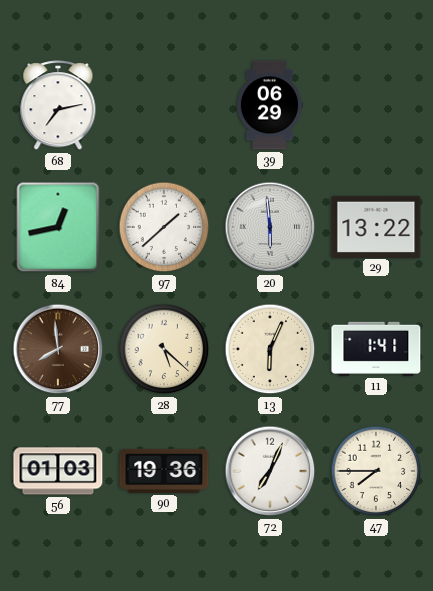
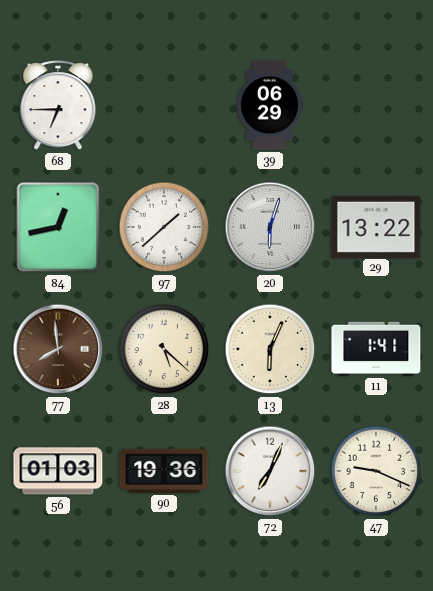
68: 7:13 -> 6:45 (58, 106)
20: 5:59 -> 6:03 (270, 227)
47: 7:45 -> 9:19 (376, 471)
